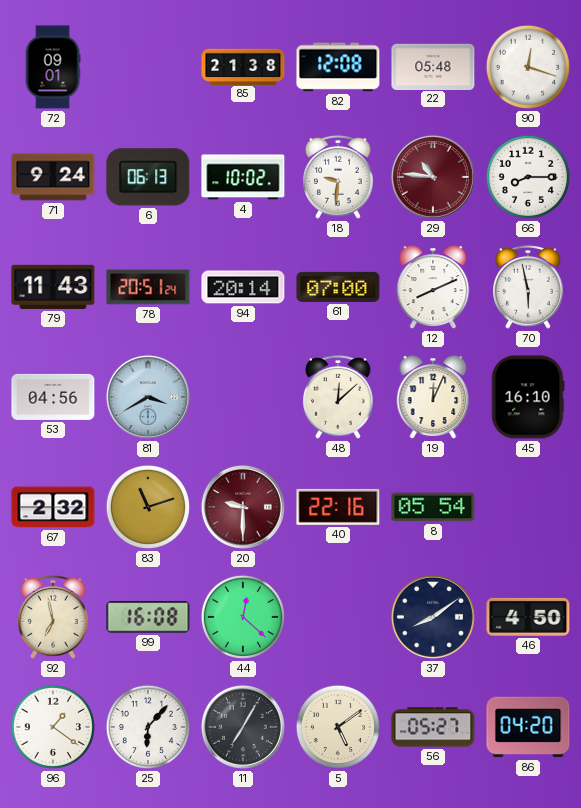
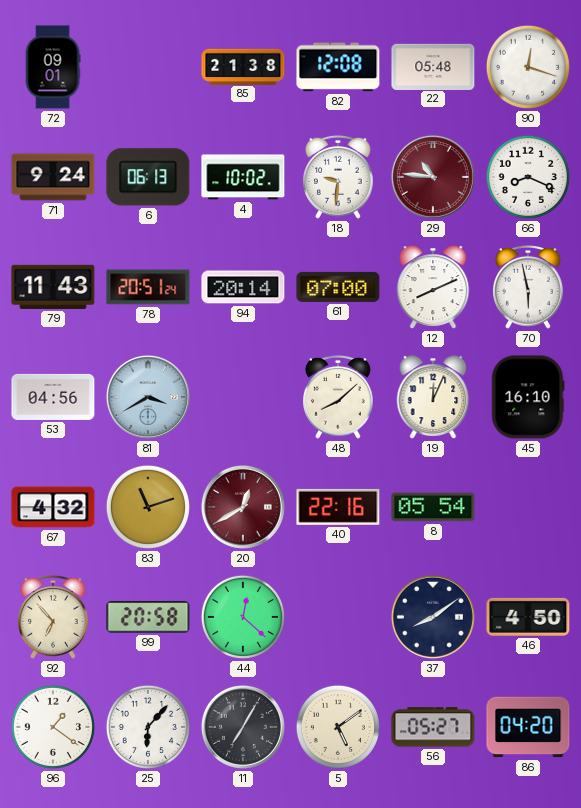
66: 8:15 -> 8:19 (528, 177)
48: 12:08 -> 8:08 (338, 397)
67: 2:32 -> 4:32 (53, 507)
20: 9:30 -> 12:40 (243, 507)
92: 6:58 -> 6:53 (53, 617)
99: 16:08 -> 20:58 (148, 617)
